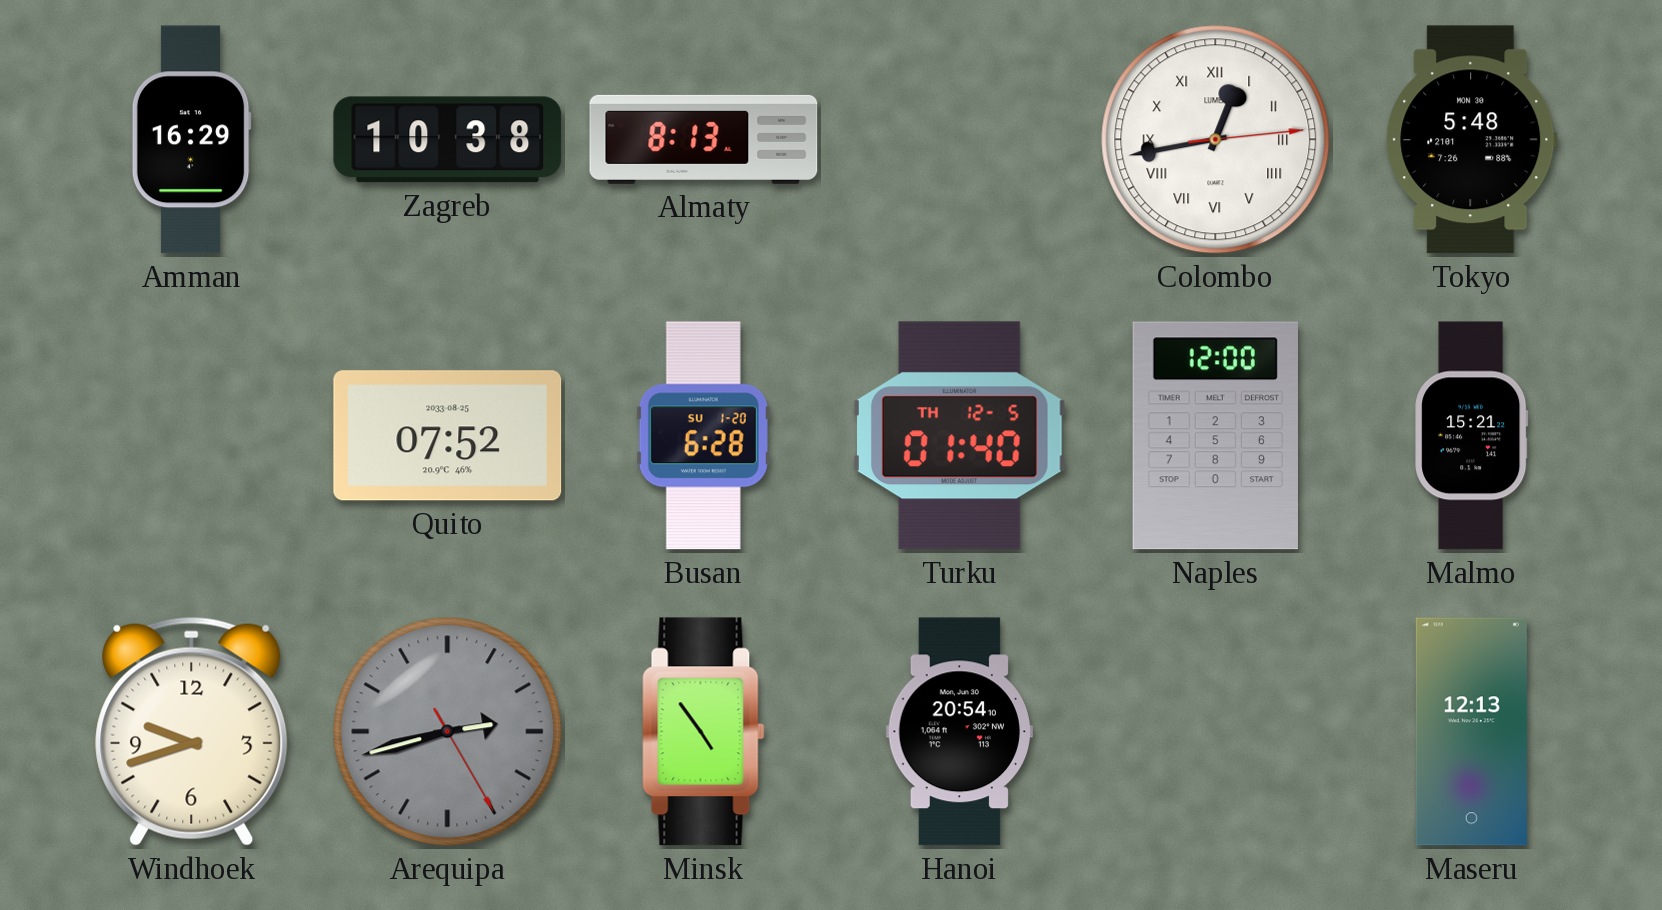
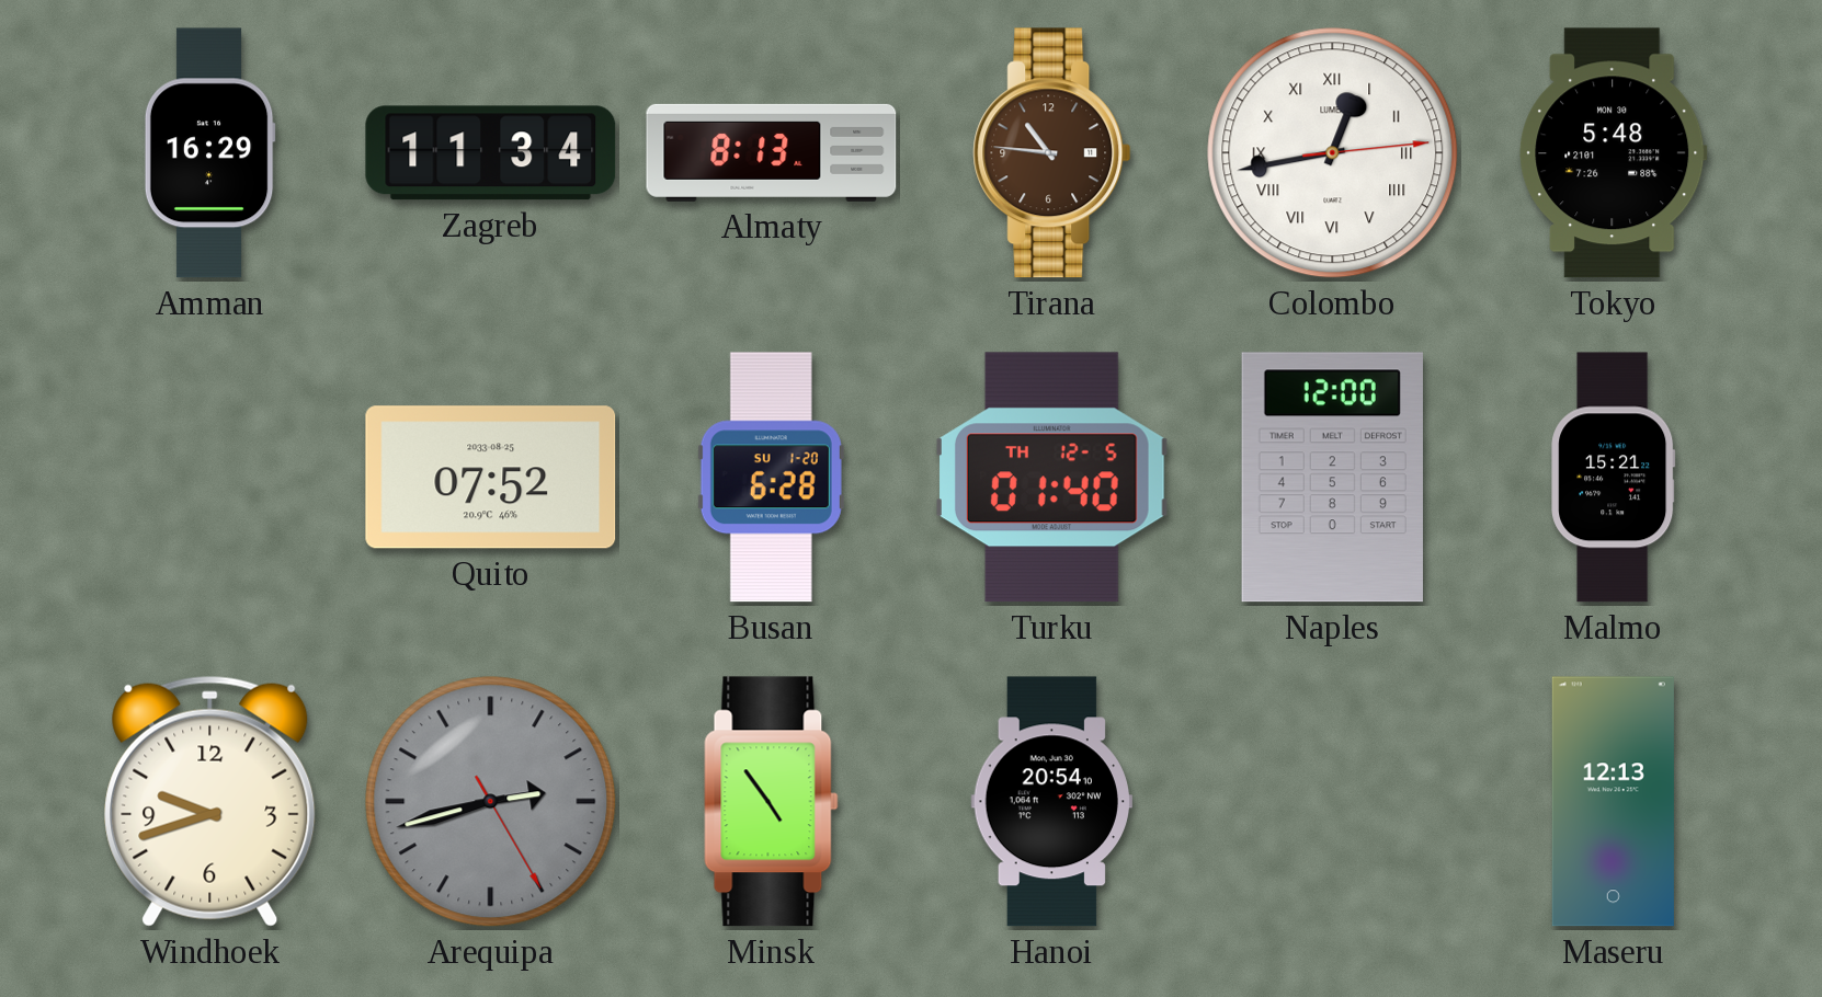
Zagreb: 10:38 -> 11:34 (491, 153)
Tirana: none -> 10:46 (1052, 153)
